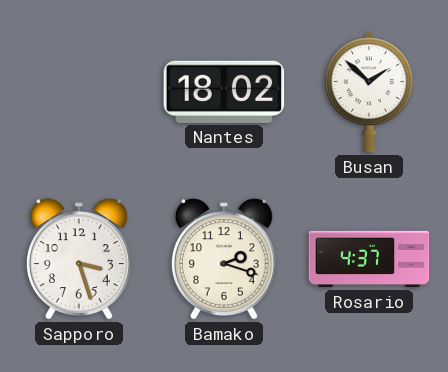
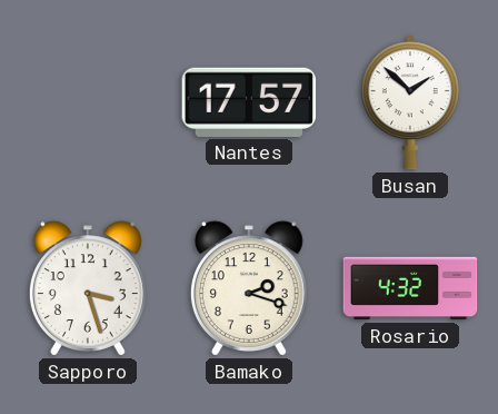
Nantes: 18:02 -> 17:57 (249, 102)
Rosario: 4:37 -> 4:32 (410, 288)
